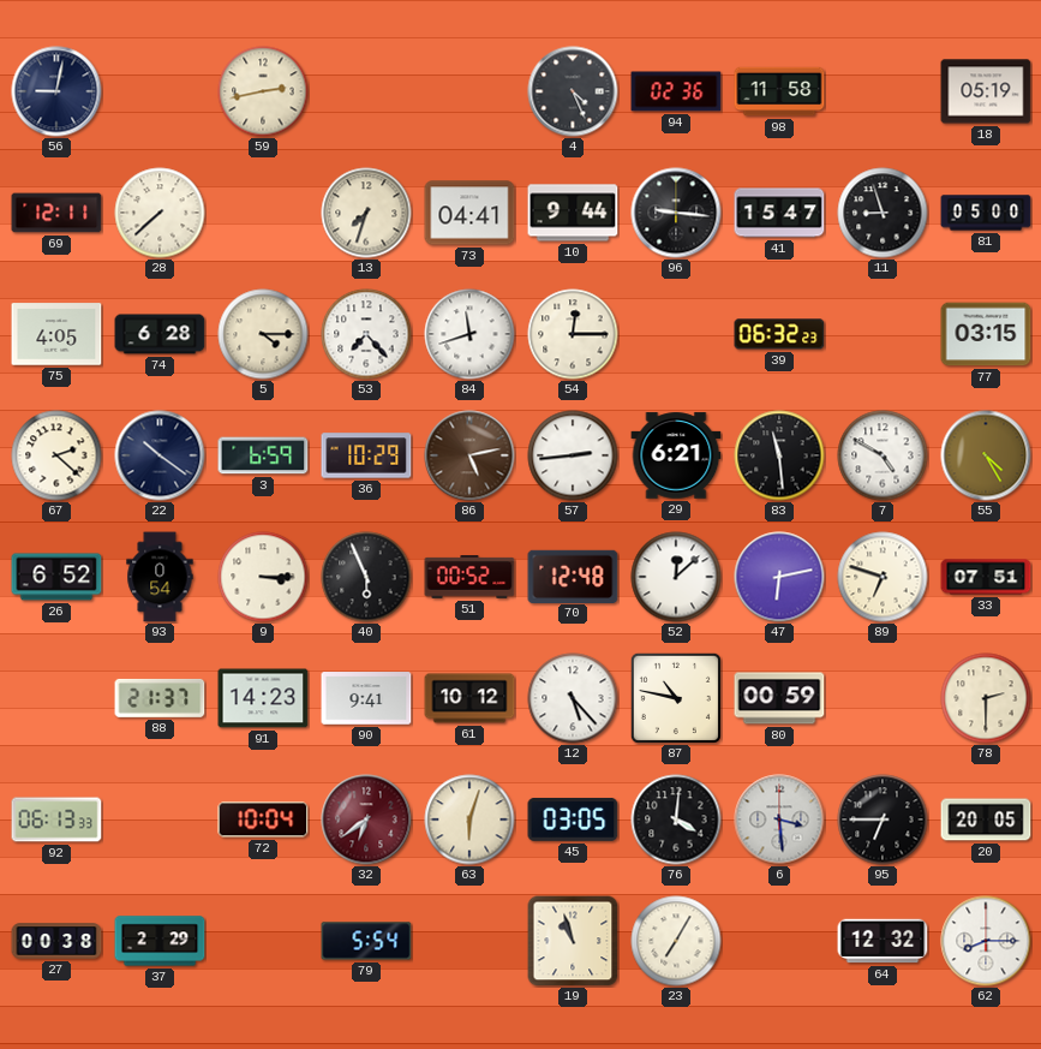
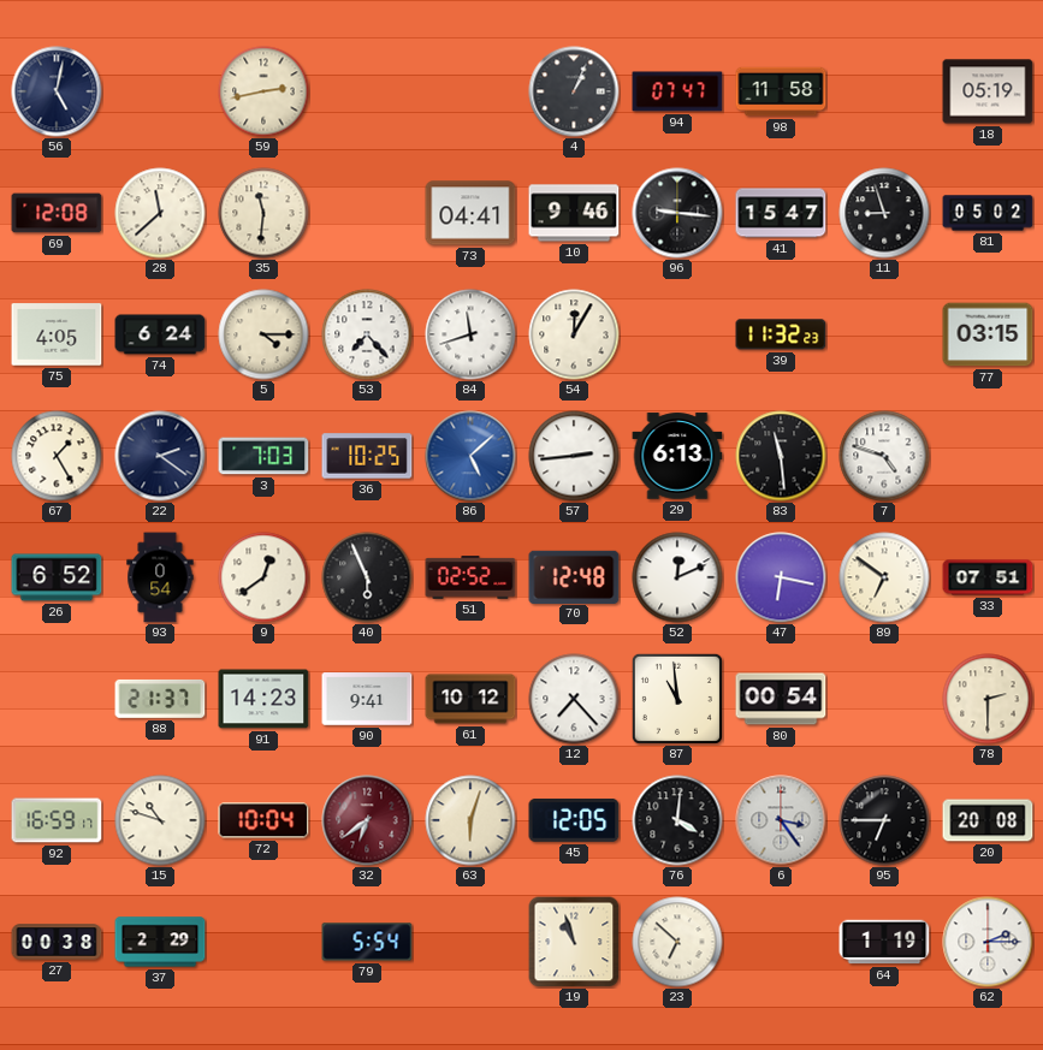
56: 9:02 -> 5:02 (57, 91)
4: 4:26 -> 1:04 (574, 91)
94: 02:36 -> 07:47 (677, 91)
69: 12:11 -> 12:08 (57, 213)
28: 7:38 -> 11:38 (160, 213)
35: none -> 11:31 (263, 213)
13: 7:33 -> none (366, 213)
10: 9:44 -> 9:46 (574, 213)
81: 05:00 -> 05:02 (988, 213)
74: 6:28 -> 6:24 (160, 334)
54: 12:15 -> 12:05 (574, 334)
39: 06:32 -> 11:32 (781, 334)
67: 2:22 -> 1:25 (57, 456)
22: 10:21 -> 2:21 (160, 456)
3: 6:59 -> 7:03 (263, 456)
36: 10:29 -> 10:25 (367, 456)
86: 5:13 -> 5:08 (470, 456)
86 dial: brown -> blue (470, 456)
29: 6:21 -> 6:13 (677, 456)
7: 4:50 -> 4:48 (884, 456)
55: 4:25 -> none (986, 455)
9: 3:15 -> 12:39 (263, 577)
51: 00:52 -> 02:52 (470, 577)
52: 12:08 -> 12:11 (677, 577)
47: 6:13 -> 6:17 (781, 577)
89: 6:48 -> 6:51 (884, 577)
12: 5:23 -> 7:23 (574, 699)
87: 10:47 -> 10:59 (677, 699)
80: 00:59 -> 00:54 (781, 699)
92: 06:13 -> 16:59 (57, 820)
15: none -> 10:48 (160, 820)
45: 03:05 -> 12:05 (574, 820)
6: 3:29 -> 3:24 (781, 820)
20: 20:05 -> 20:08 (988, 820)
23: 7:05 -> 6:52 (677, 942)
64: 12:32 -> 1:19 (884, 942)
62: 8:15 -> 2:15 (988, 942)
